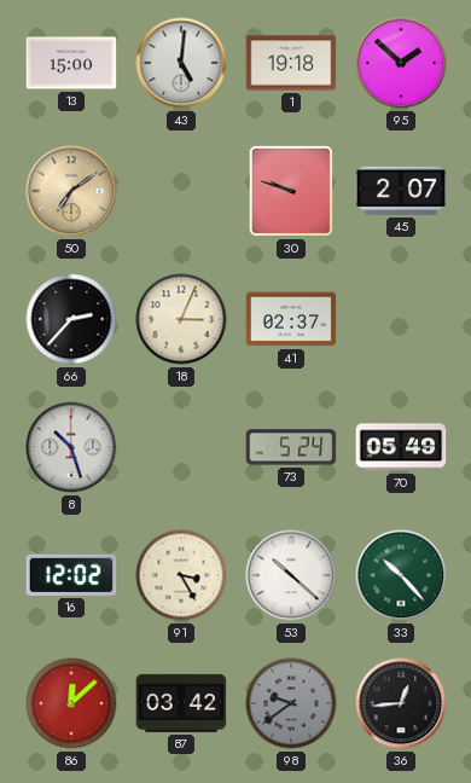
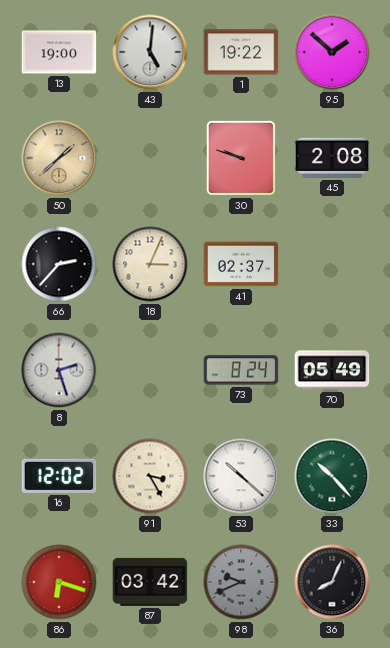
13: 15:00 -> 19:00 (59, 52)
1: 19:18 -> 19:22 (241, 52)
50: 7:09 -> 1:38 (59, 158)
45: 2:07 -> 2:08 (332, 158)
8: 10:27 -> 2:27 (59, 370)
73: 5:24 -> 8:24 (241, 370)
86: 12:08 -> 6:18 (59, 582)
98: 9:39 -> 9:41 (241, 582)
36: 12:44 -> 8:04 (332, 582)
